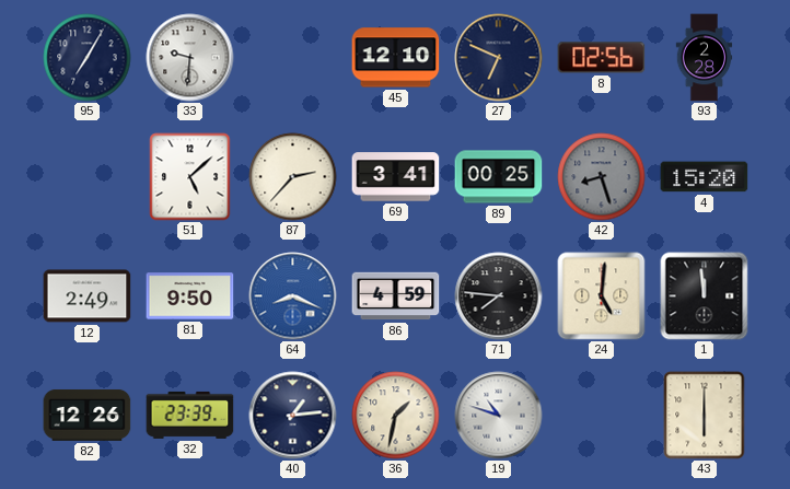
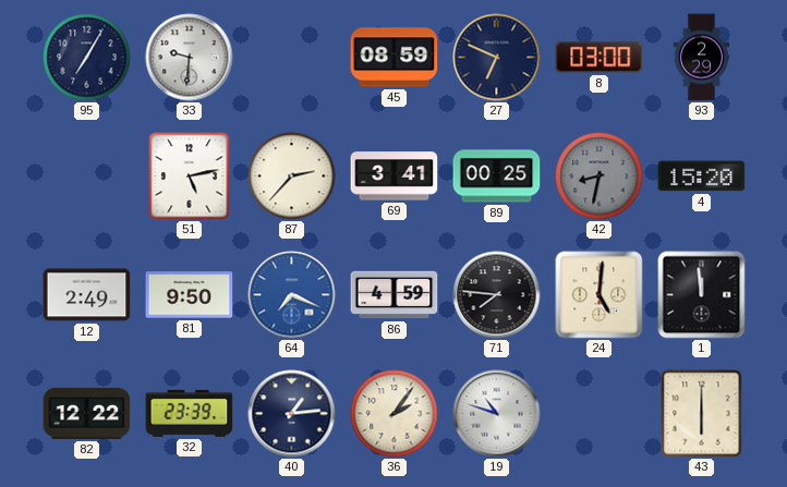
45: 12:10 -> 08:59 (395, 58)
8: 02:56 -> 03:00 (600, 58)
93: 2:28 -> 2:29 (702, 58)
51: 5:08 -> 5:13 (190, 176)
42: 8:27 -> 8:32 (600, 176)
64: 8:19 -> 7:19 (292, 295)
82: 12:26 -> 12:22 (87, 414)
36: 1:32 -> 2:06 (395, 414)
